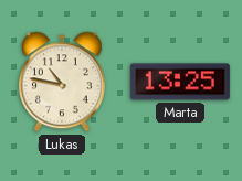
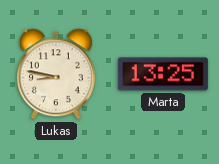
Lukas: 10:47 -> 8:47 (56, 74)
